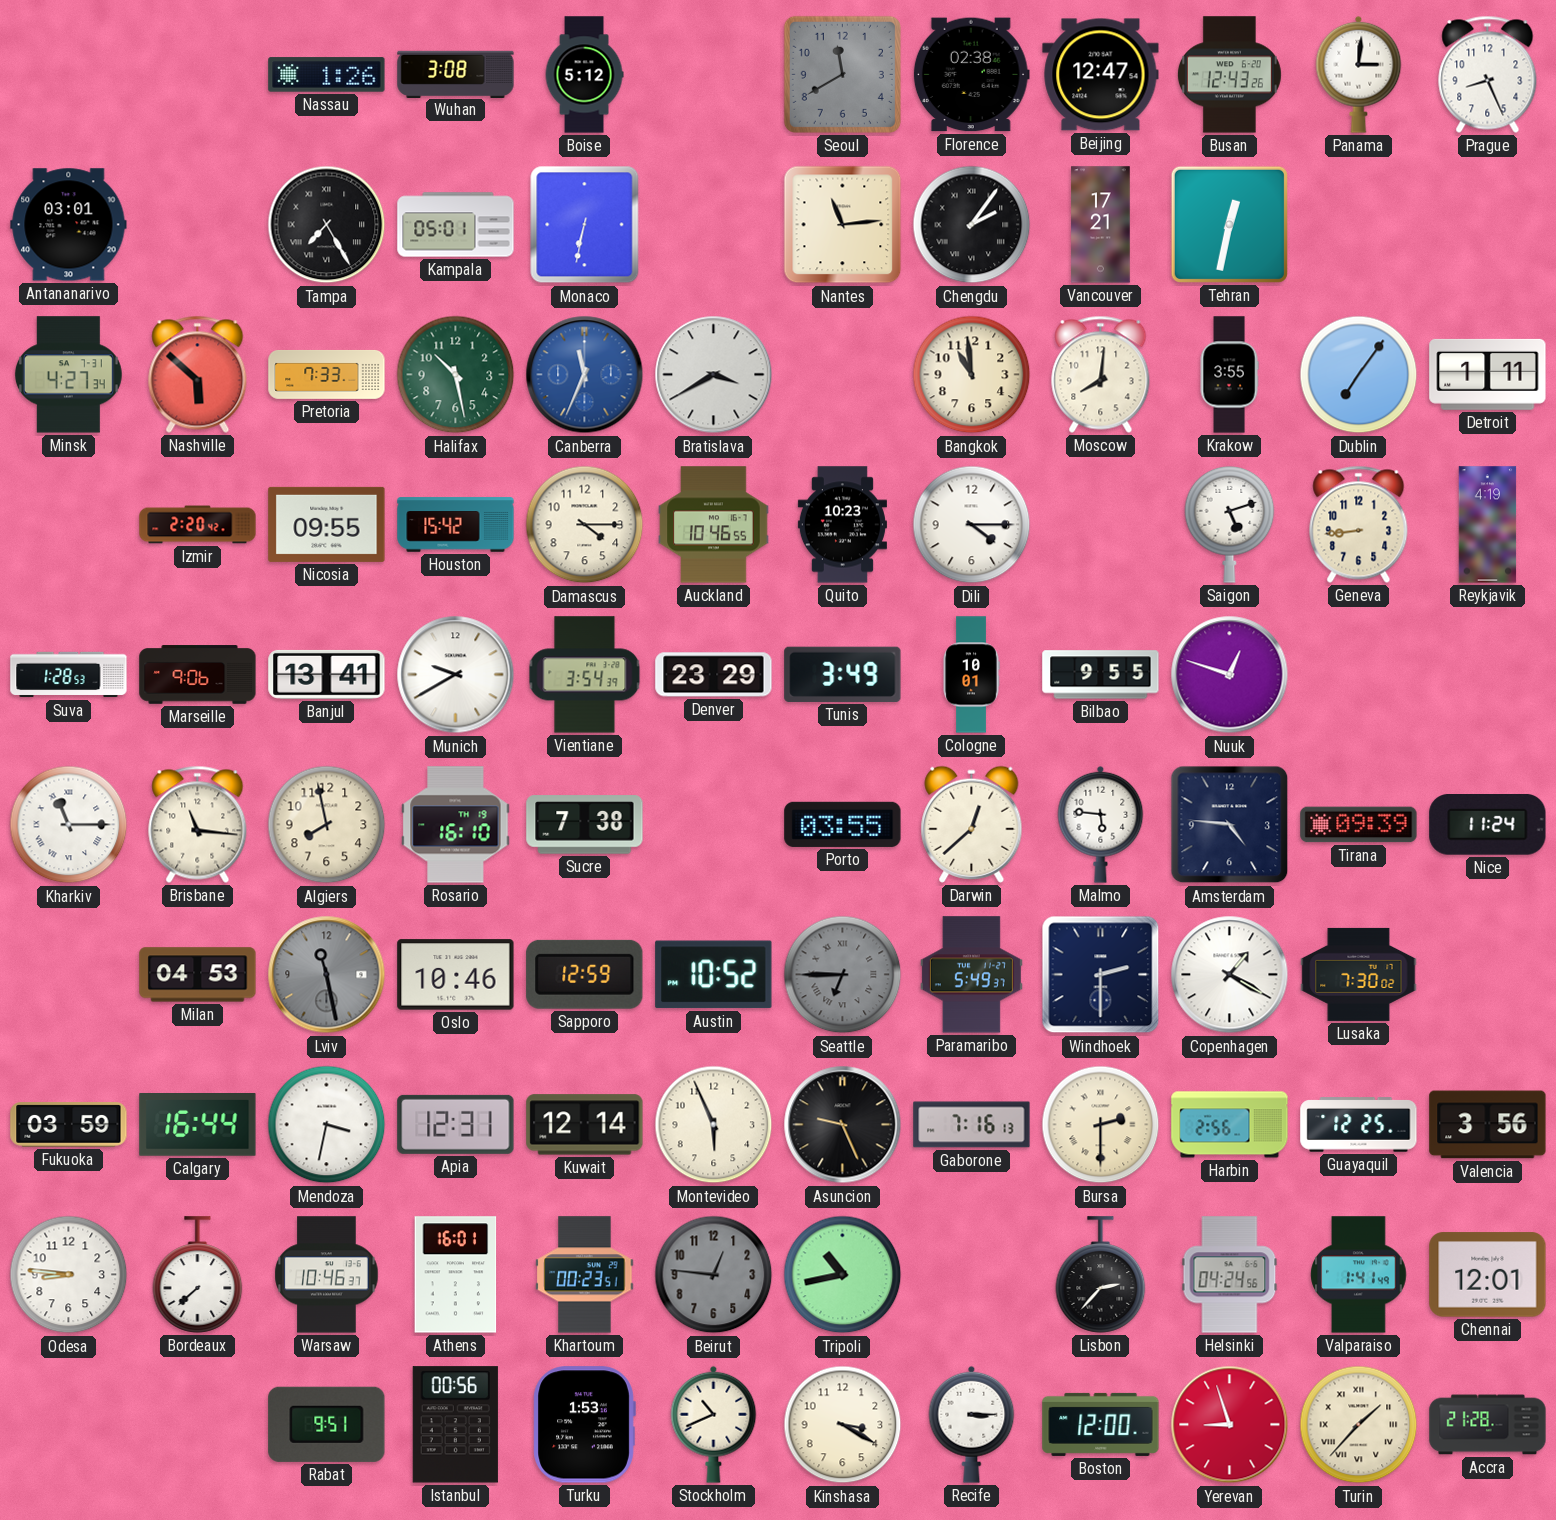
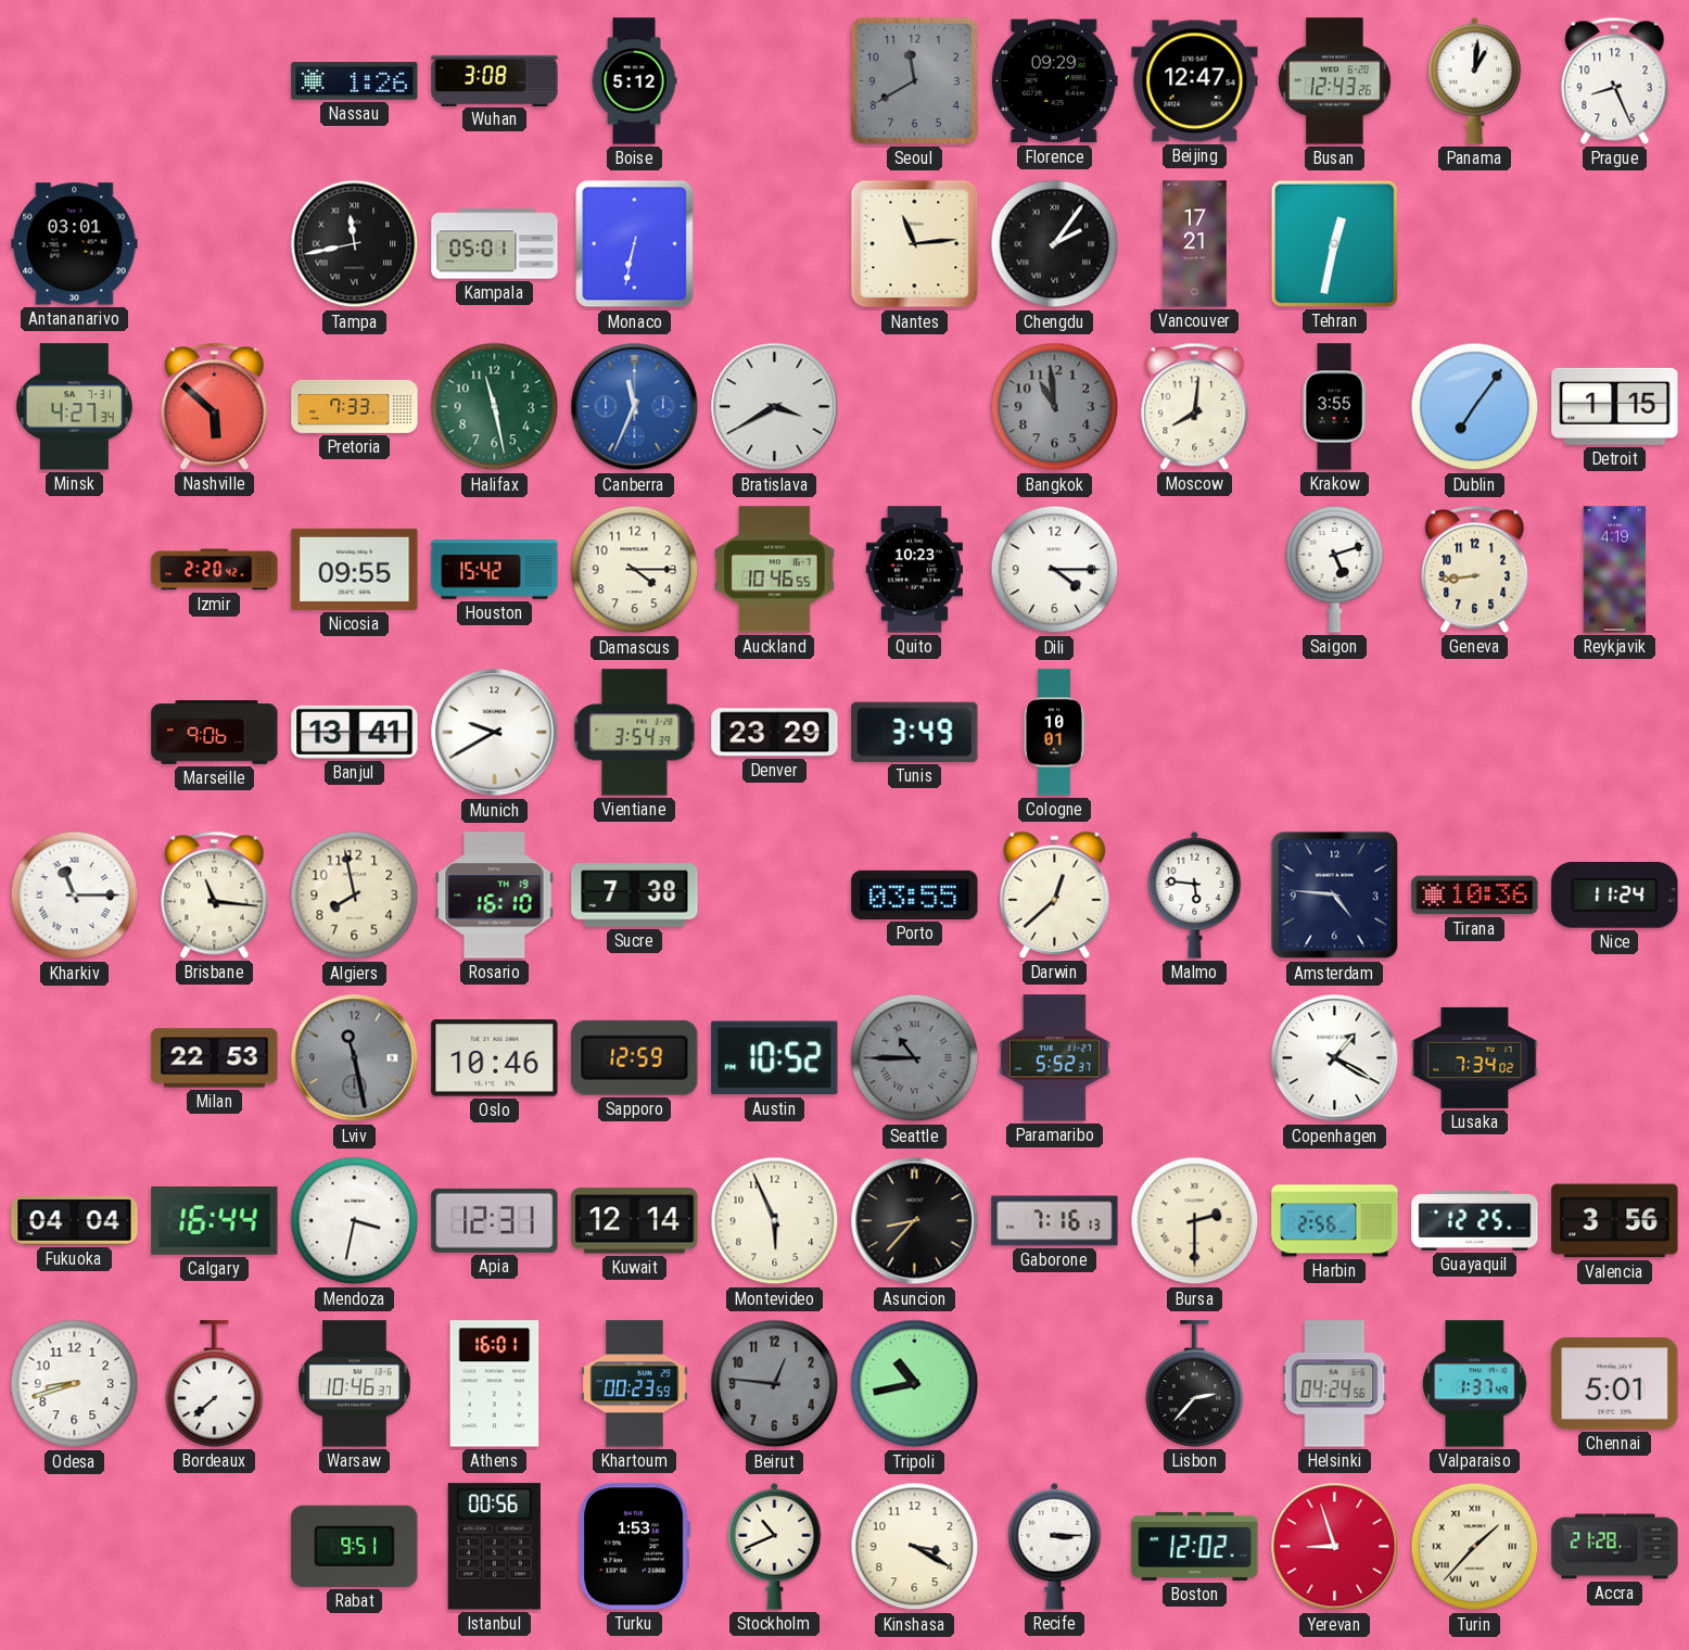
Florence: 02:38 -> 09:29 (1054, 81)
Panama: 3:01 -> 1:01 (1475, 80)
Tampa: 7:25 -> 11:43 (355, 244)
Halifax: 10:28 -> 11:28 (495, 407)
Bangkok dial: cream -> grey (1055, 407)
Detroit: 1:11 -> 1:15 (1615, 406)
Suva: 1:28 -> none (69, 675)
Bilbao: 9:55 -> none (1101, 675)
Nuuk: 12:48 -> none (1230, 675)
Tirana: 09:39 -> 10:36 (1475, 896)
Milan: 04:53 -> 22:53 (215, 1058)
Seattle: 6:45 -> 10:45 (915, 1058)
Paramaribo: 5:49 -> 5:52 (1054, 1058)
Windhoek: 2:30 -> none (1101, 975)
Lusaka: 7:30 -> 7:34 (1475, 1057)
Fukuoka: 03:59 -> 04:04 (75, 1221)
Asuncion: 9:26 -> 8:37 (915, 1221)
Odesa: 8:46 -> 8:42 (75, 1384)
Khartoum: 00:23:51 -> 00:23:59 (635, 1384)
Valparaiso: 1:41 -> 1:37 (1475, 1384)
Chennai: 12:01 -> 5:01 (1615, 1384)
Boston: 12:00 -> 12:02 (1195, 1546)
